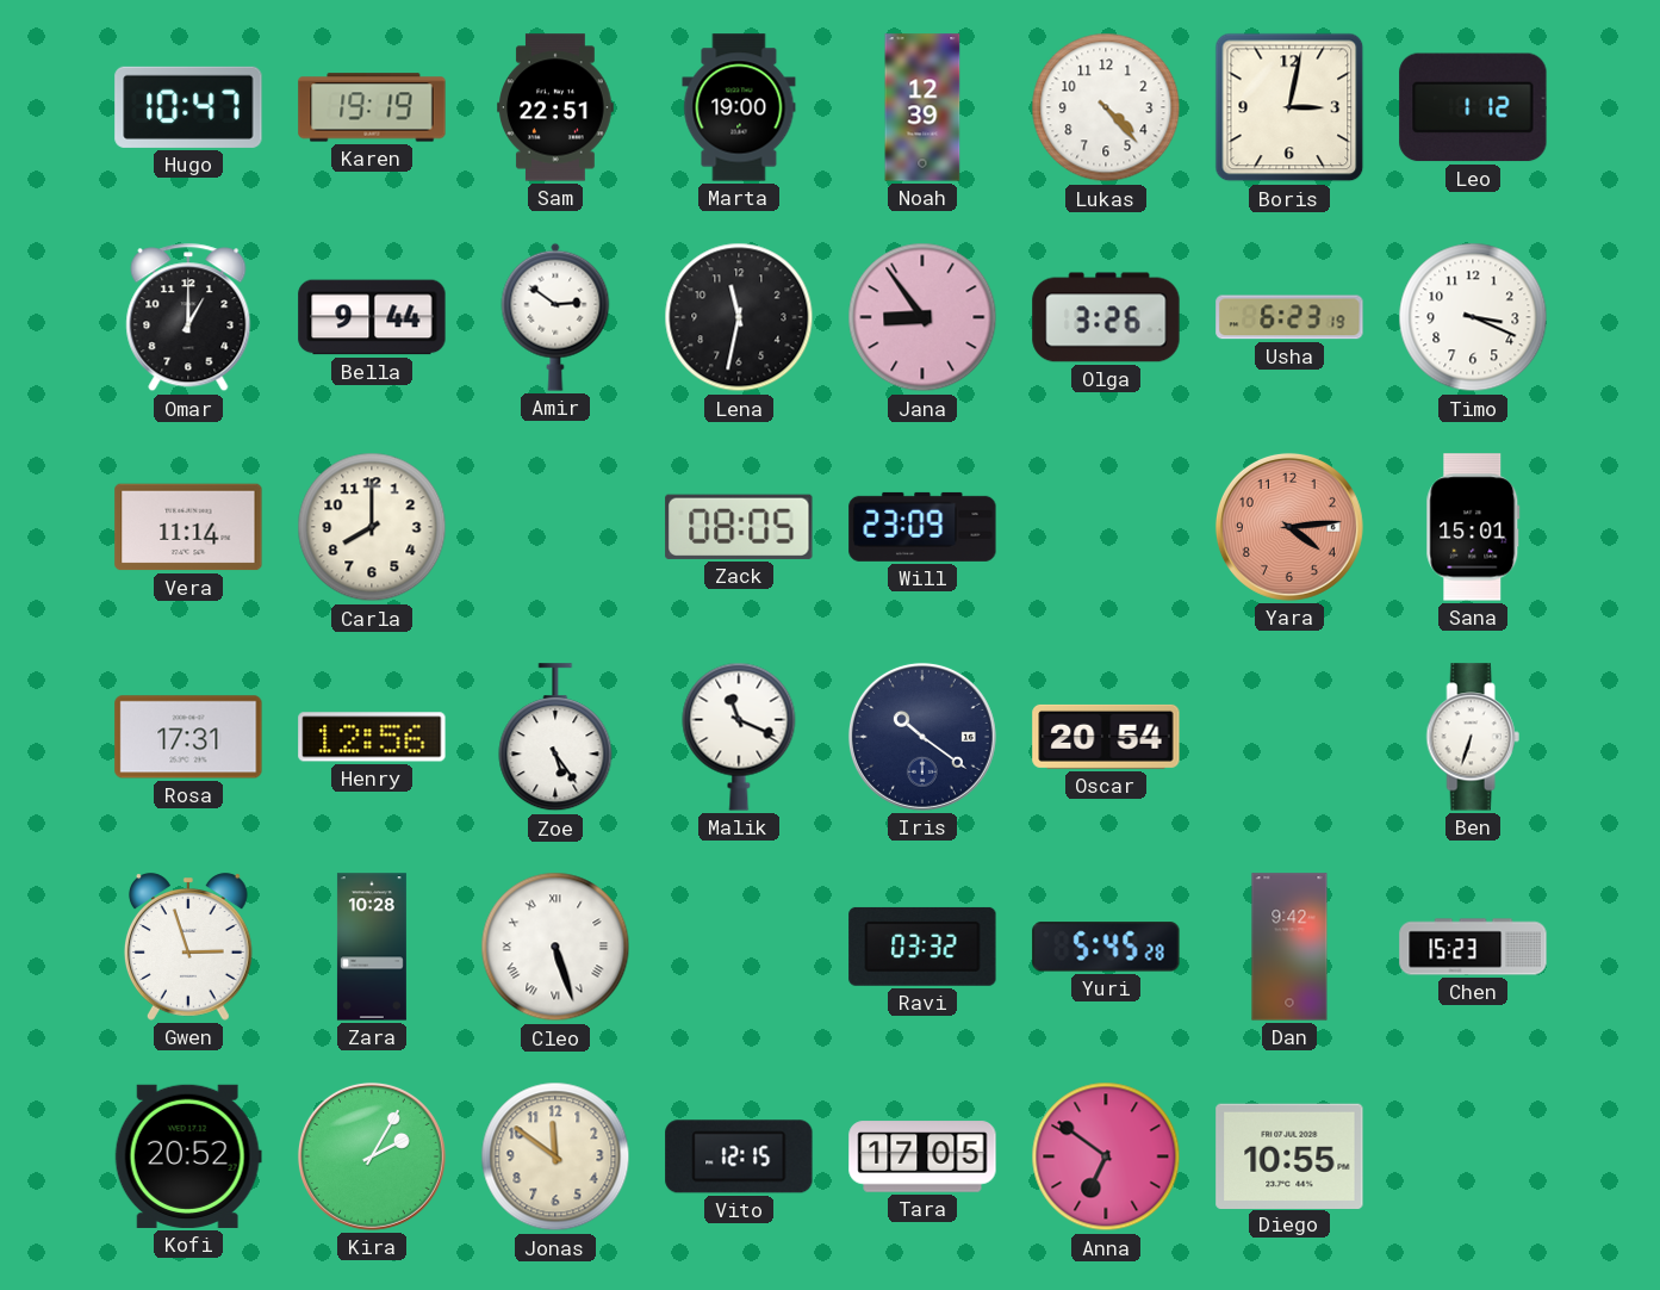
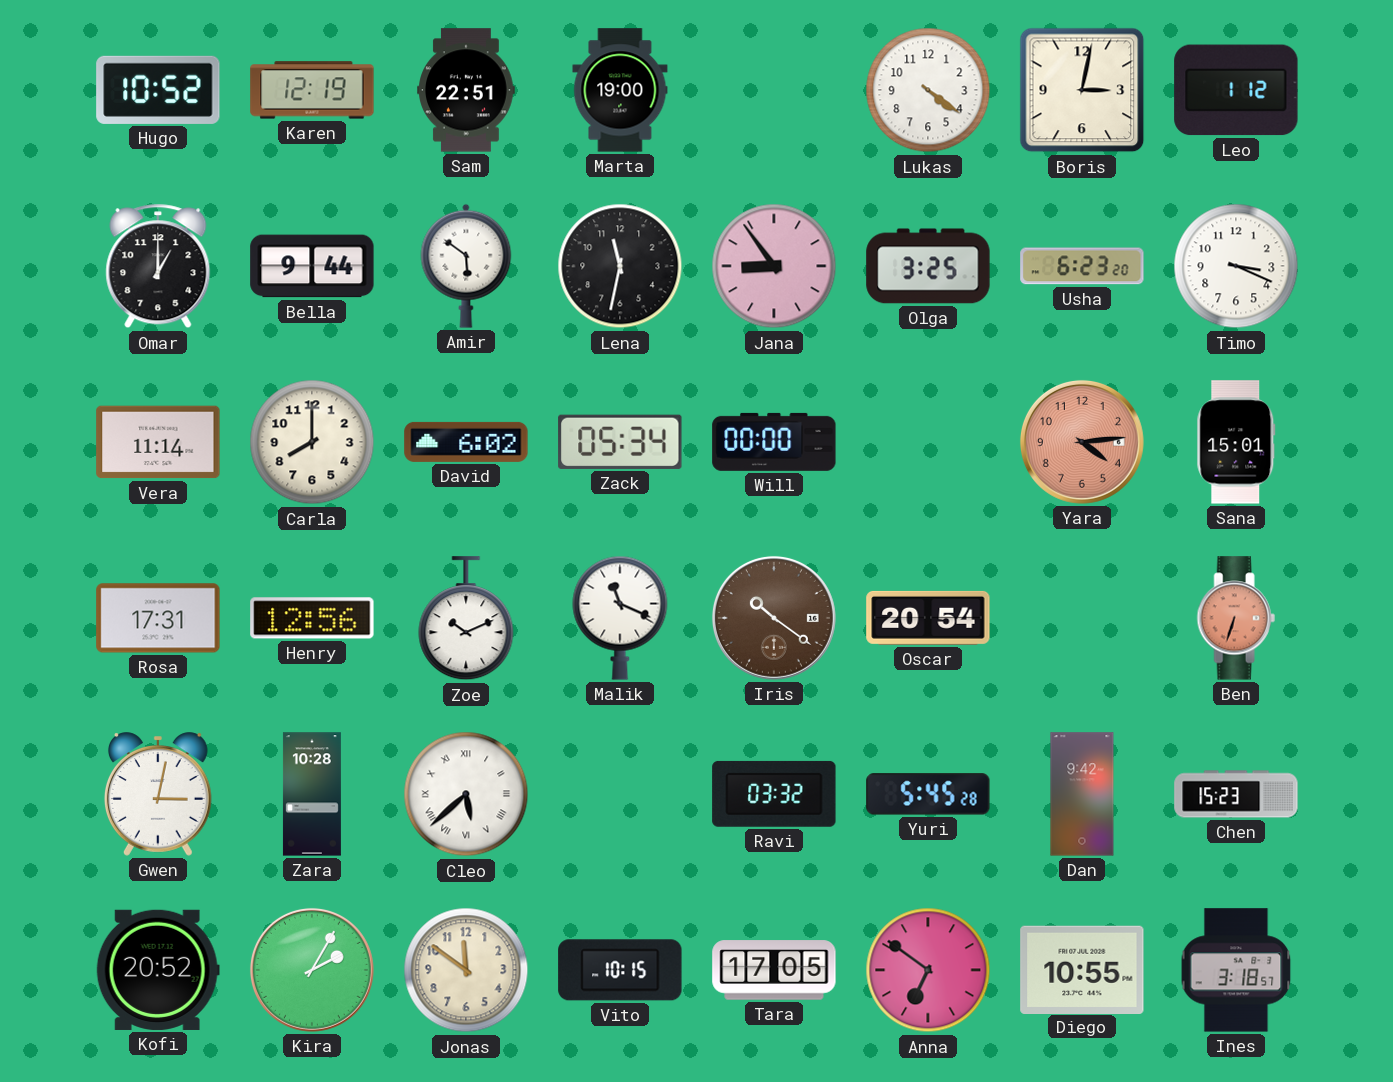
Hugo: 10:47 -> 10:52 (158, 90)
Karen: 19:19 -> 12:19 (312, 90)
Noah: 12:39 -> none (922, 107)
Lukas: 4:23 -> 4:21 (928, 90)
Amir: 2:51 -> 5:51 (466, 266)
Olga: 3:26 -> 3:25 (928, 266)
Usha: 6:23:19 -> 6:23:20 (1082, 266)
David: none -> 6:02 (466, 442)
Zack: 08:05 -> 05:34 (620, 442)
Will: 23:09 -> 00:00 (774, 442)
Zoe: 5:24 -> 10:11 (466, 619)
Iris dial: navy -> brown (774, 618)
Ben dial: white -> salmon (1236, 618)
Gwen: 2:57 -> 3:02 (158, 794)
Cleo: 5:27 -> 5:38 (466, 794)
Vito: 12:15 -> 10:15 (620, 970)
Ines: none -> 3:18 (1236, 970)
